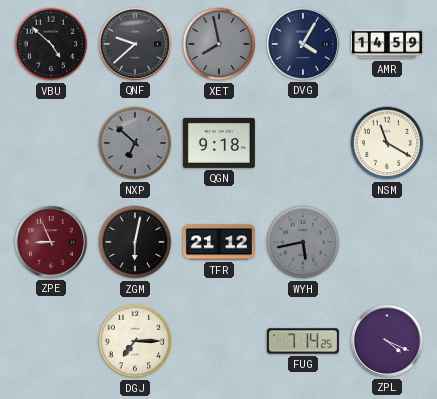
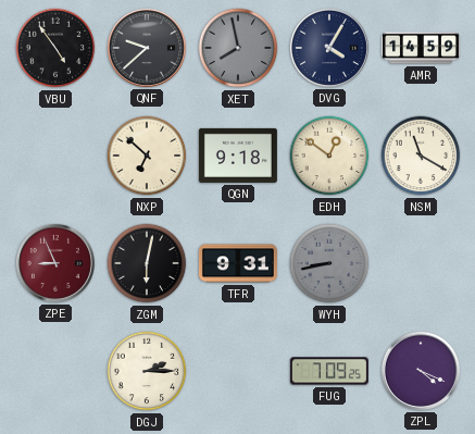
VBU: 4:52 -> 4:54 (55, 48)
NXP dial: grey -> cream (147, 156)
EDH: none -> 12:51 (329, 156)
TFR: 21:12 -> 9:31 (238, 263)
WYH: 5:43 -> 8:43 (329, 263)
DGJ: 7:15 -> 2:15 (147, 371)
FUG: 7:14 -> 7:09 (329, 371)
